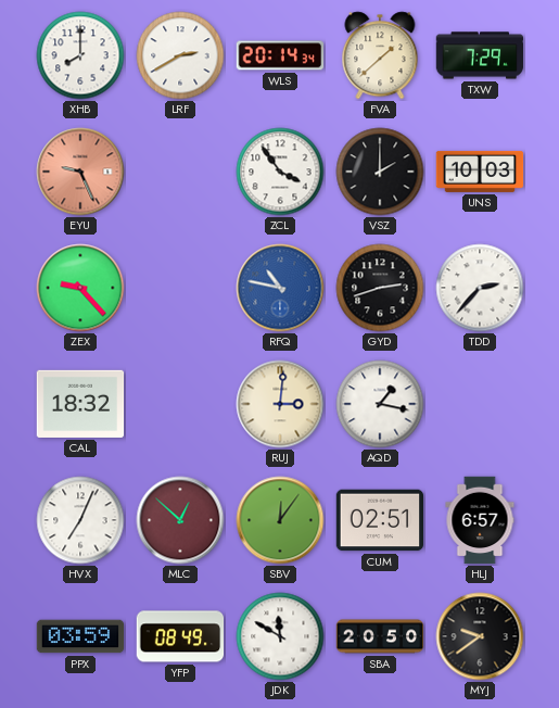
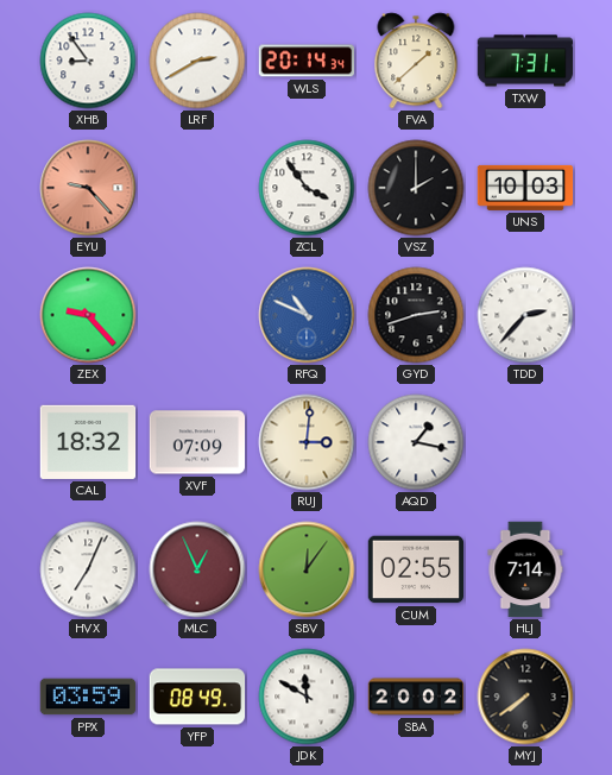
XHB: 8:00 -> 8:54 (88, 61)
TXW: 7:29 -> 7:31 (525, 61)
EYU: 9:26 -> 9:23 (88, 188)
RFQ: 10:47 -> 10:49 (307, 315)
XVF: none -> 07:09 (197, 442)
MLC: 12:52 -> 12:56 (197, 569)
CUM: 02:51 -> 02:55 (416, 569)
HLJ: 6:57 -> 7:14 (525, 569)
SBA: 20:50 -> 20:02 (416, 697)
MYJ: 9:39 -> 7:39 (525, 697)
